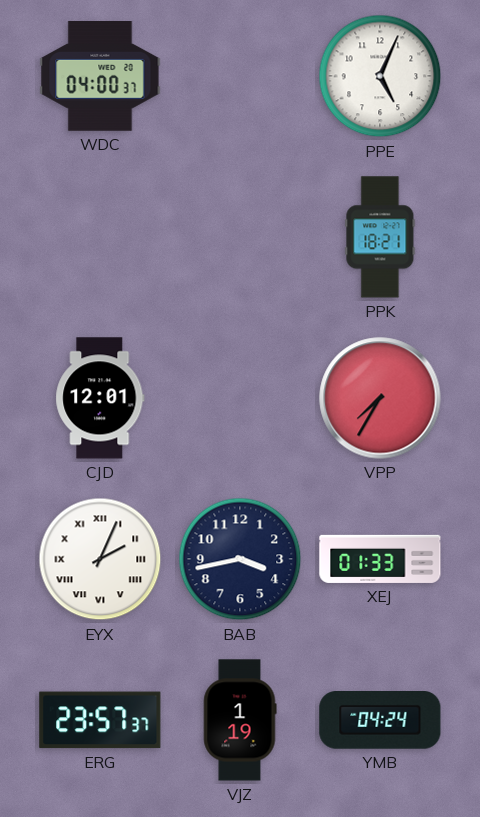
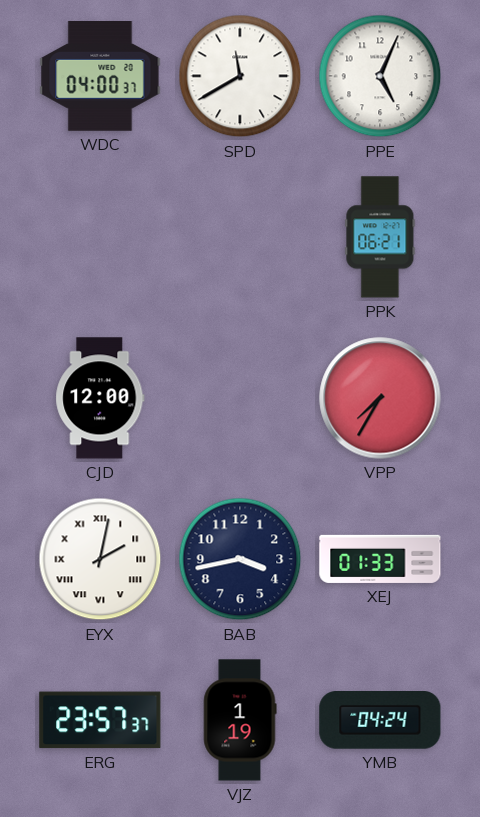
SPD: none -> 11:40 (240, 76)
PPK: 18:21 -> 06:21 (380, 237)
CJD: 12:01 -> 12:00 (100, 398)
EYX: 2:04 -> 2:02 (100, 559)
